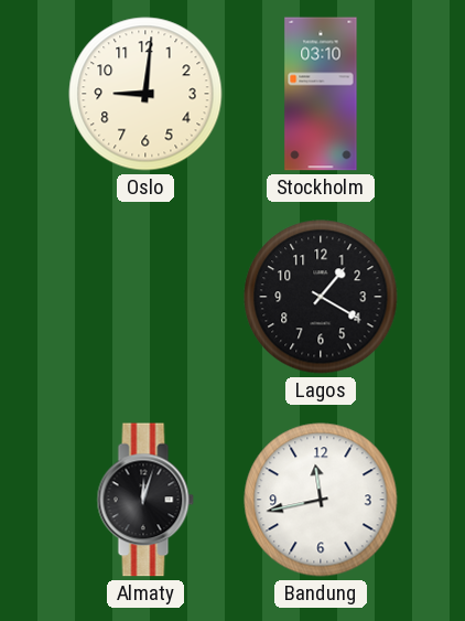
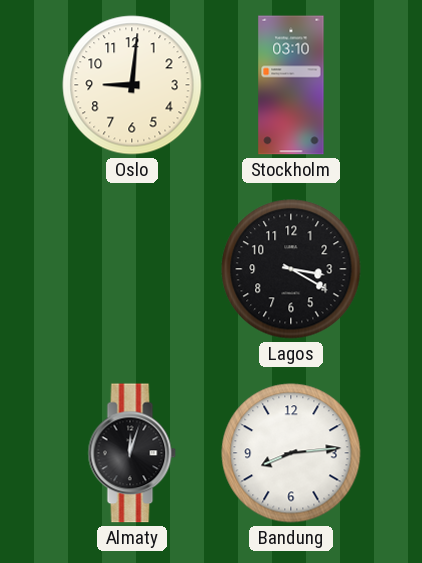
Lagos: 1:20 -> 3:20 (291, 269)
Bandung: 11:43 -> 8:14 (291, 453)
